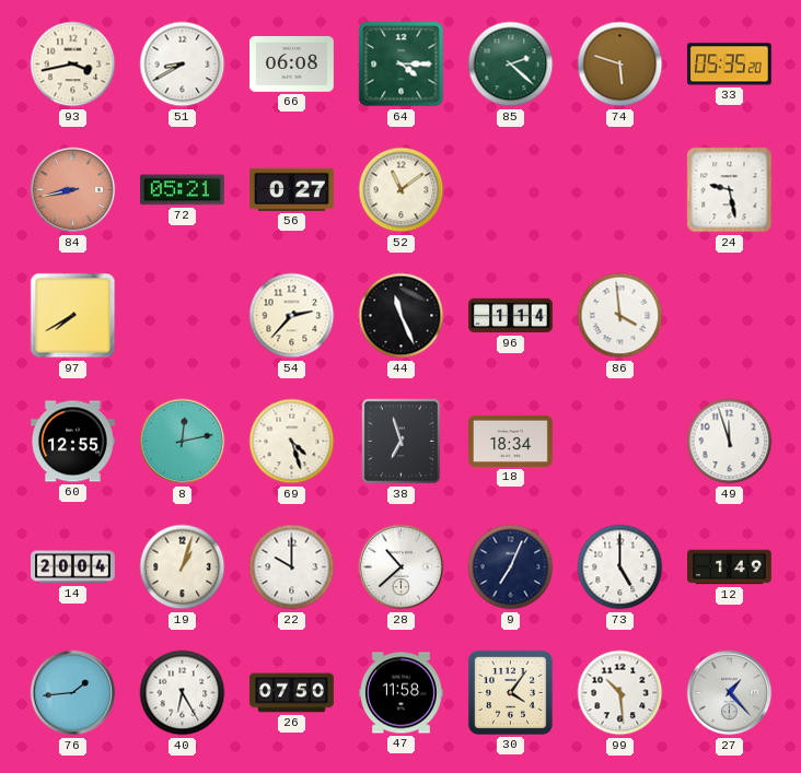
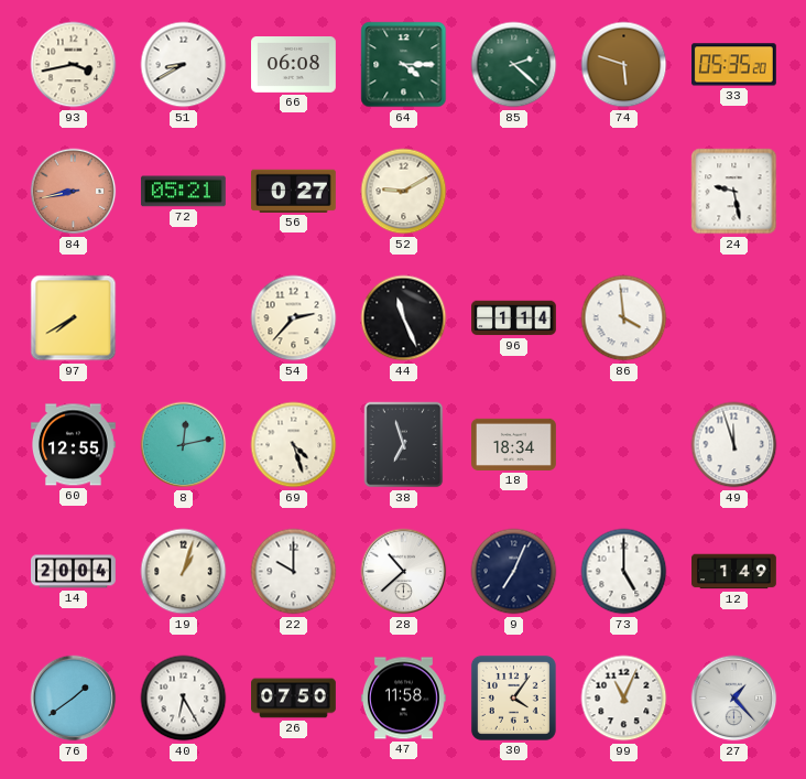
52: 11:09 -> 9:10 (404, 192)
76: 1:44 -> 1:39 (74, 699)
99: 10:29 -> 11:04 (624, 699)
